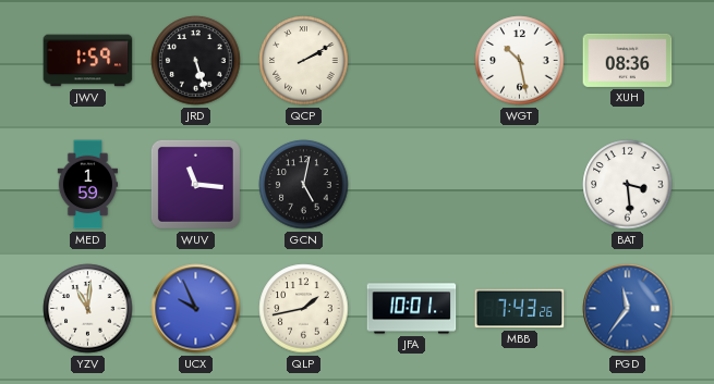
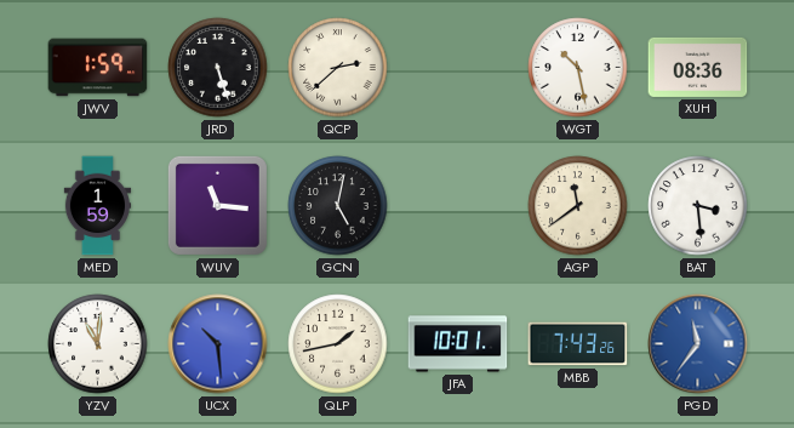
QCP: 2:10 -> 2:38 (338, 68)
AGP: none -> 11:39 (578, 206)
UCX: 9:56 -> 10:29 (218, 344)
